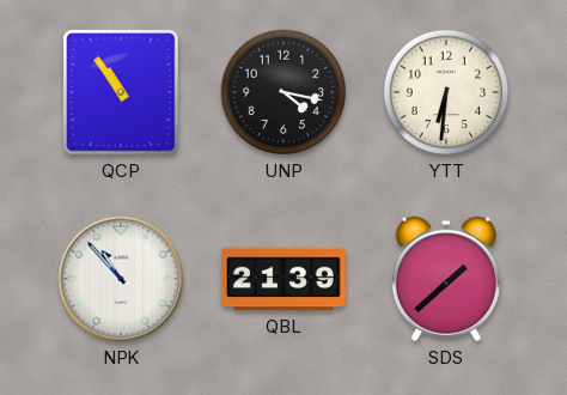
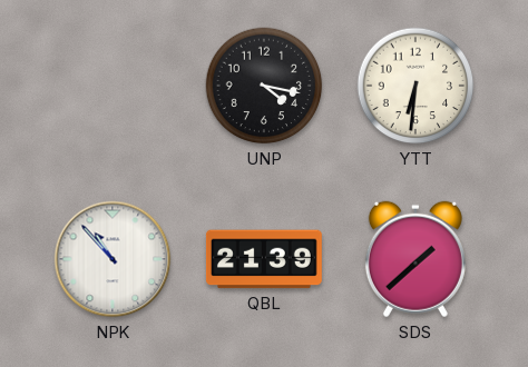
QCP: 10:54 -> none (122, 93)
